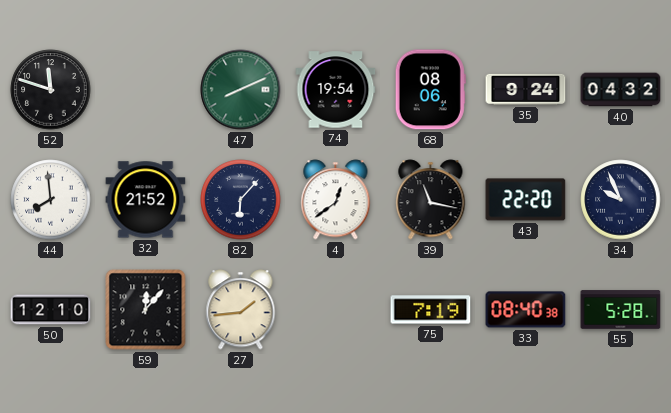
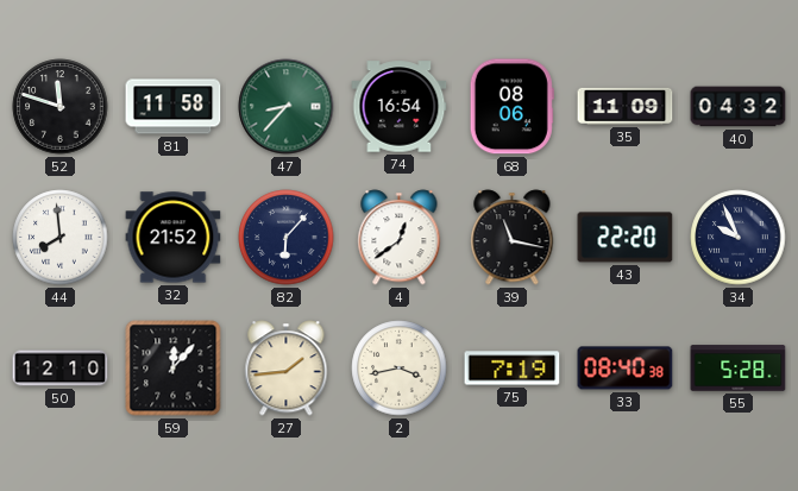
81: none -> 11:58 (174, 107)
47: 8:11 -> 8:37 (287, 107)
74: 19:54 -> 16:54 (400, 107)
35: 9:24 -> 11:09 (626, 106)
2: none -> 3:43 (400, 369)
